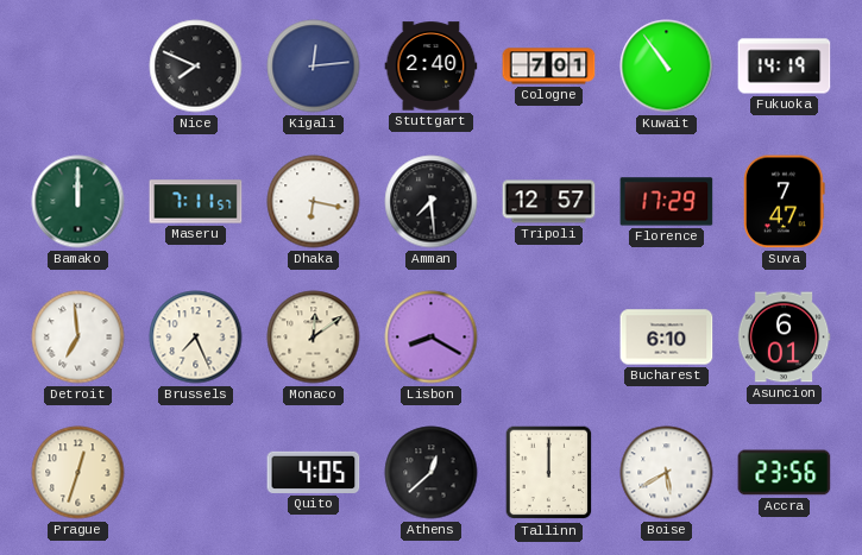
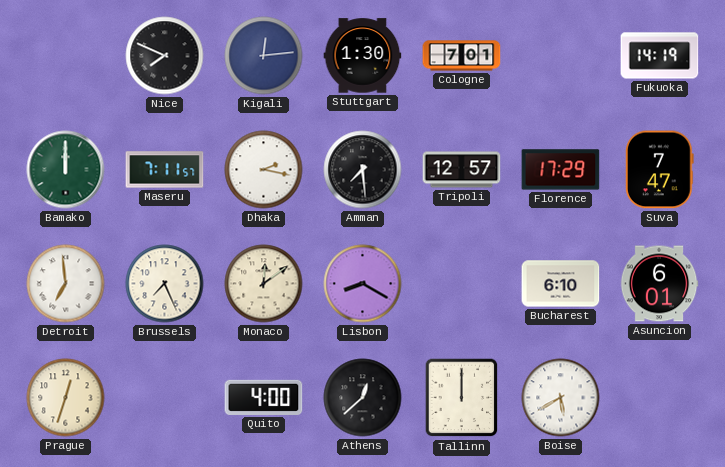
Stuttgart: 2:40 -> 1:30 (363, 56)
Kuwait: 10:54 -> none (667, 67)
Dhaka: 6:17 -> 2:17 (264, 170)
Quito: 4:05 -> 4:00 (264, 397)
Accra: 23:56 -> none (785, 473)
